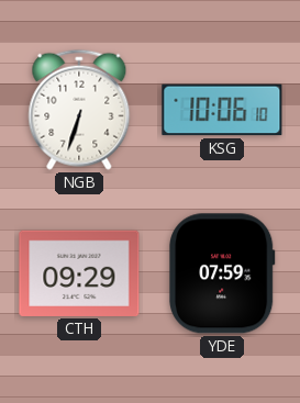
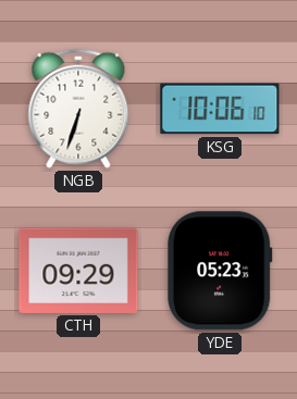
YDE: 07:59 -> 05:23 (221, 271)
